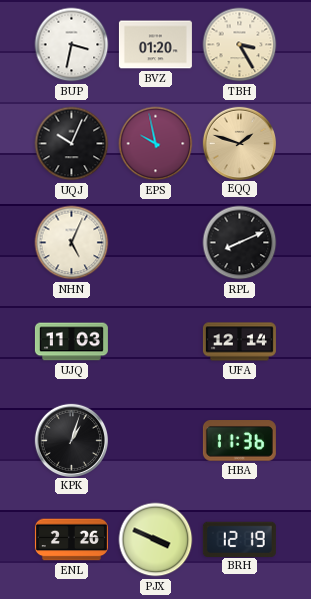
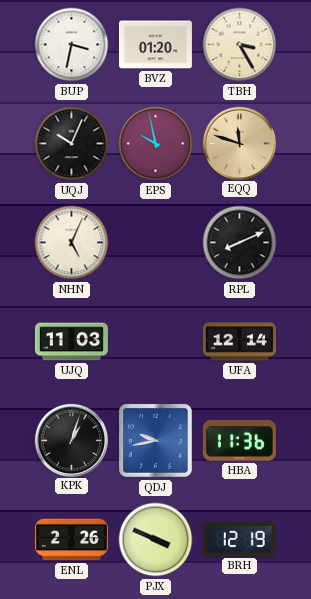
EQQ: 1:48 -> 11:48 (239, 143)
QDJ: none -> 9:43 (155, 440)
